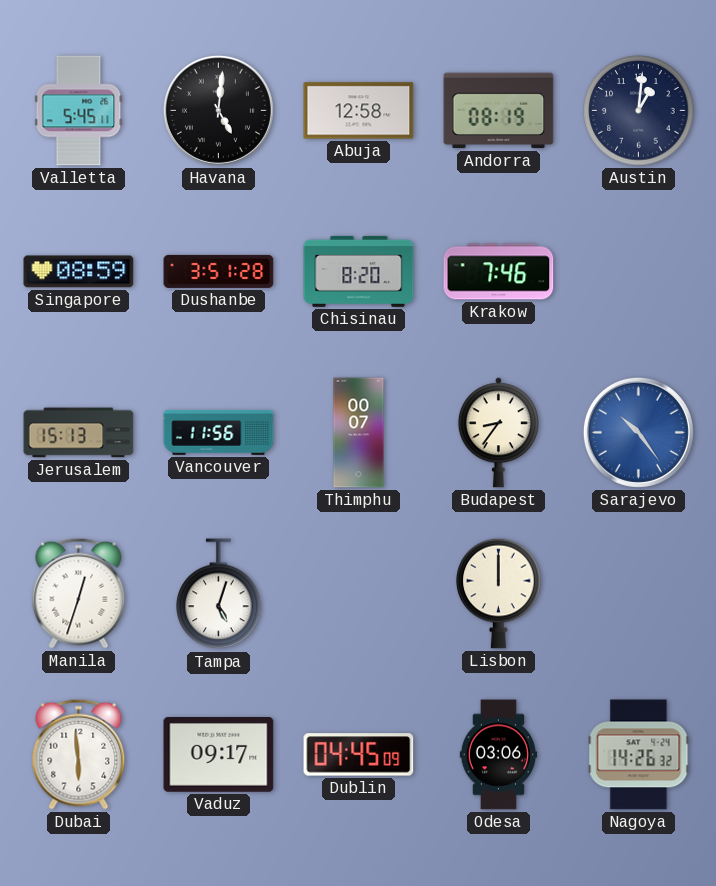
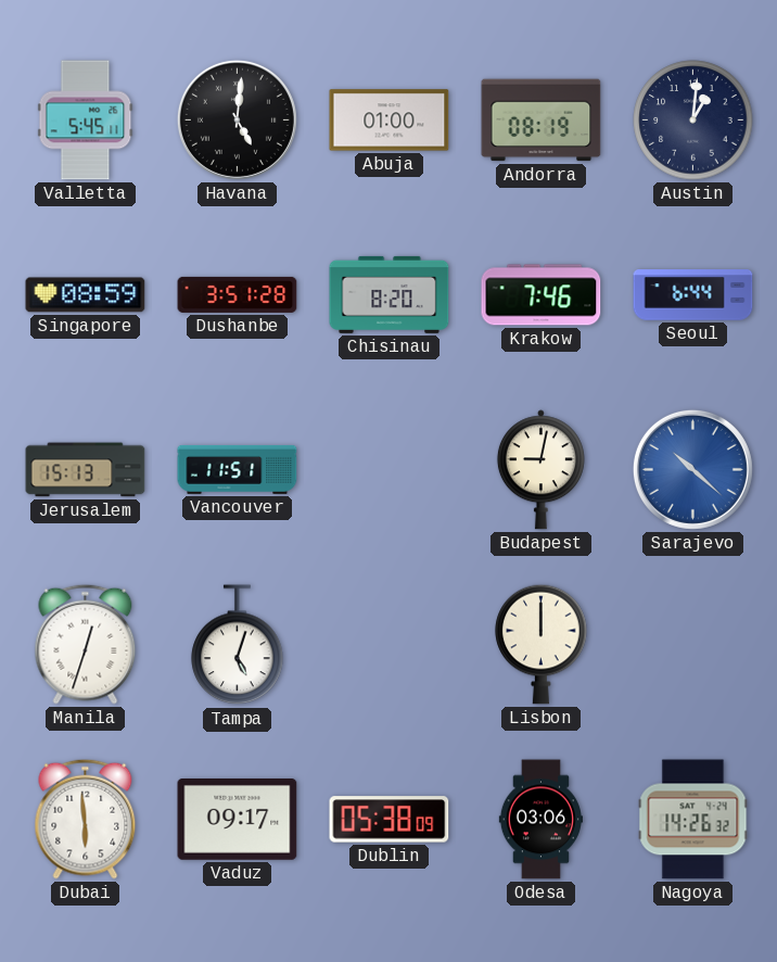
Abuja: 12:58 -> 01:00 (390, 121)
Seoul: none -> 6:44 (693, 295)
Vancouver: 11:56 -> 11:51 (238, 469)
Thimphu: 00:07 -> none (359, 433)
Budapest: 8:36 -> 9:02 (540, 470)
Sarajevo: 10:24 -> 10:22 (692, 469)
Dublin: 04:45 -> 05:38 (390, 820)
